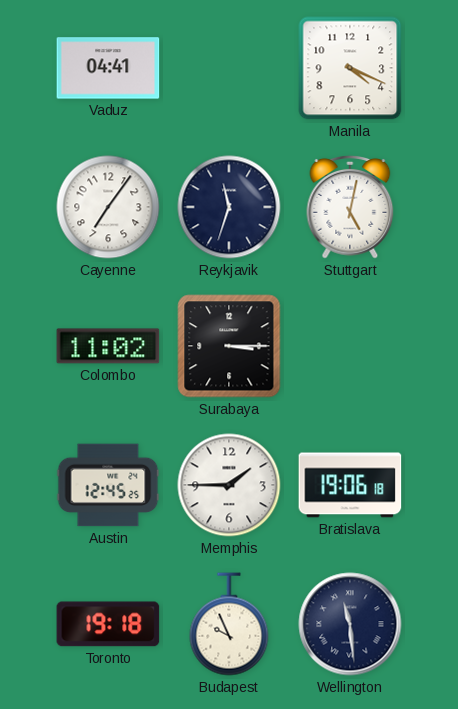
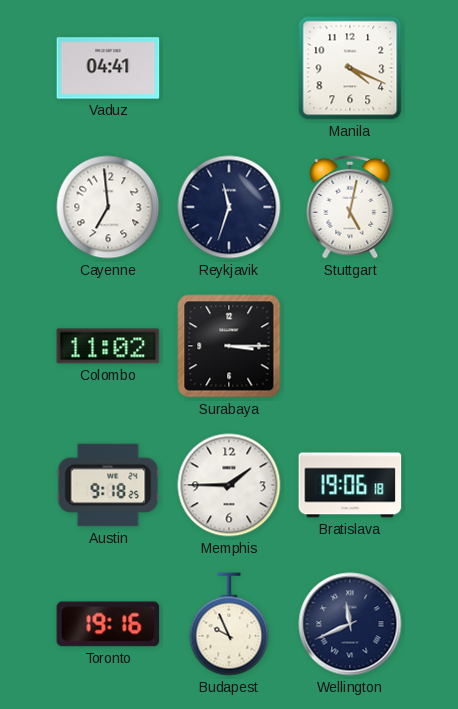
Cayenne: 7:06 -> 6:59 (108, 207)
Austin: 12:45 -> 9:18 (108, 485)
Toronto: 19:18 -> 19:16 (108, 624)
Wellington: 11:29 -> 11:41 (350, 624)
